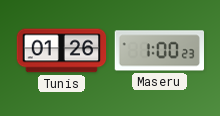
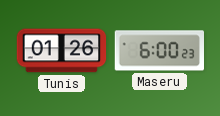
Maseru: 1:00 -> 6:00 (159, 51)
